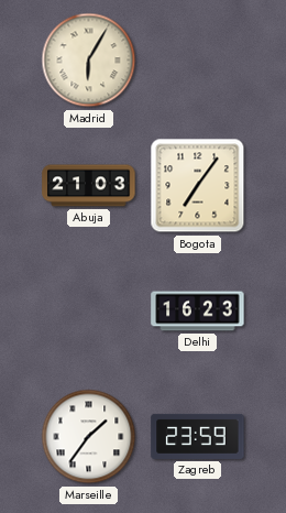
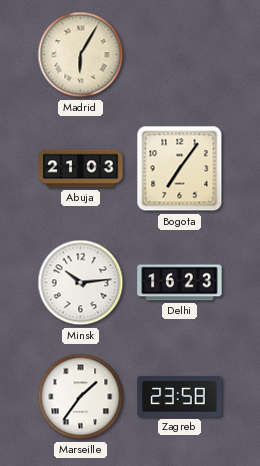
Minsk: none -> 10:14 (81, 283)
Zagreb: 23:59 -> 23:58 (180, 396)
